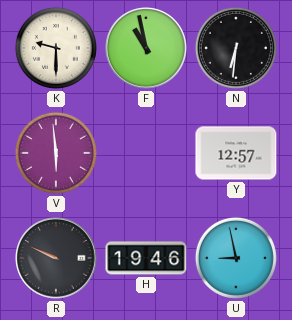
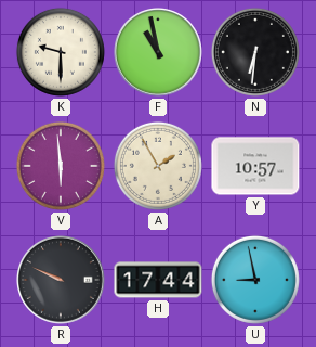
A: none -> 1:55 (158, 166)
Y: 12:57 -> 10:57 (255, 166)
H: 19:46 -> 17:44 (158, 280)
